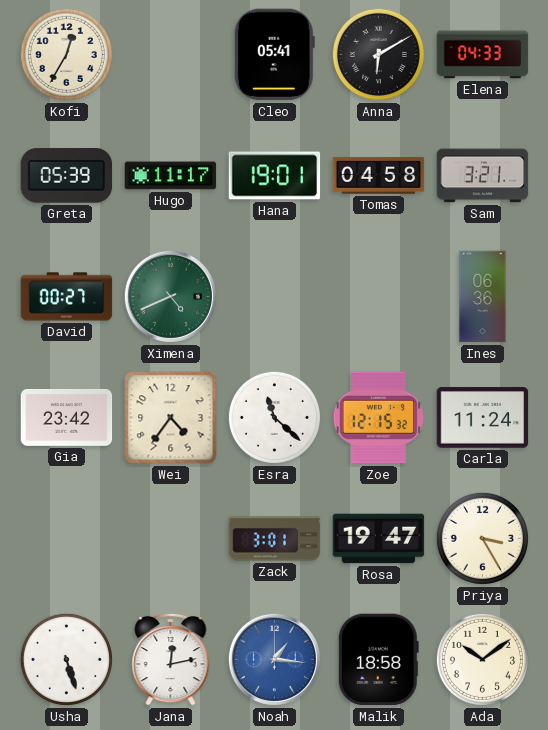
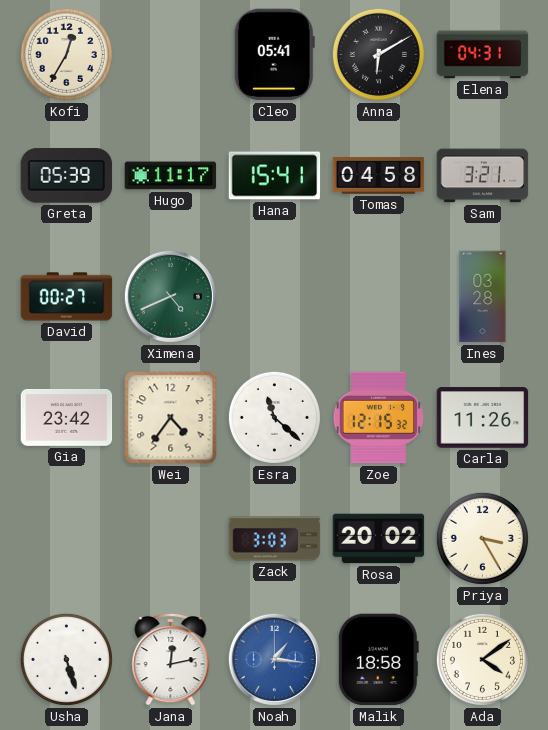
Elena: 04:33 -> 04:31 (483, 55)
Hana: 19:01 -> 15:41 (275, 176)
Ines: 06:36 -> 03:28 (483, 297)
Carla: 11:24 -> 11:26 (483, 418)
Zack: 3:01 -> 3:03 (275, 539)
Rosa: 19:47 -> 20:02 (379, 539)
Ada: 10:09 -> 4:09 (482, 659)
